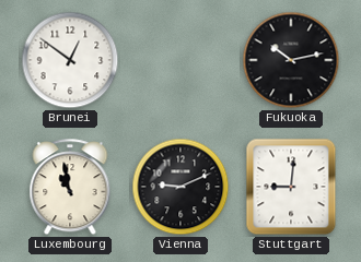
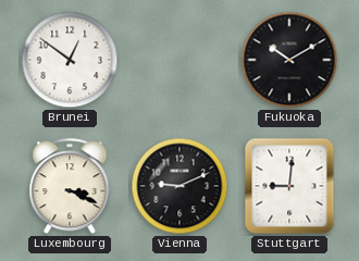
Fukuoka: 10:13 -> 10:10 (289, 60)
Luxembourg: 10:58 -> 3:19 (70, 187)
